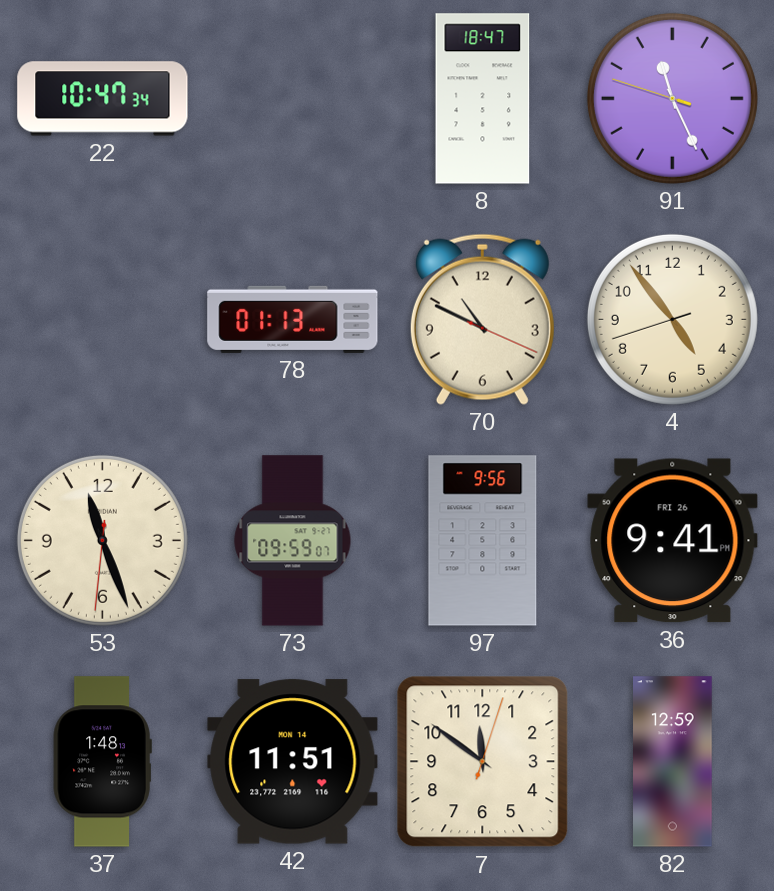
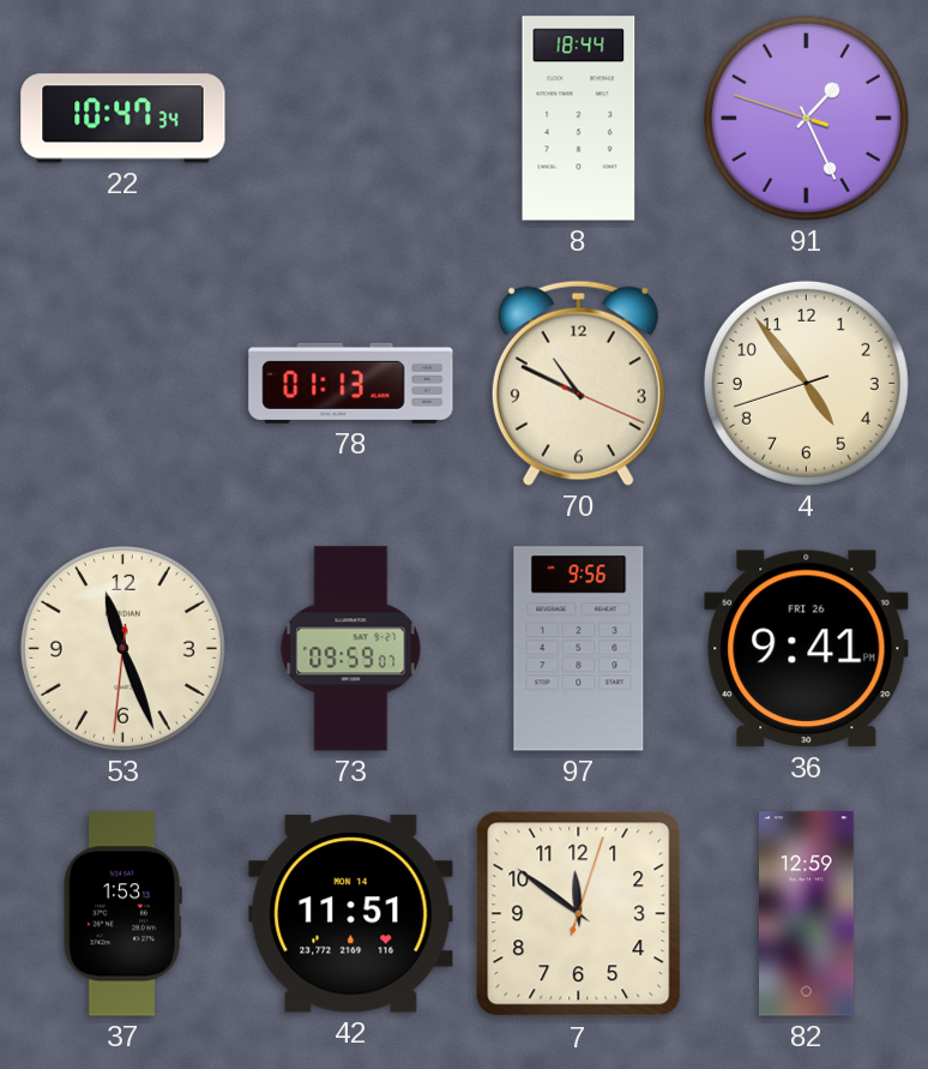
8: 18:47 -> 18:44 (579, 119)
91: 11:25 -> 1:25 (806, 118)
37: 1:48 -> 1:53 (122, 914)
